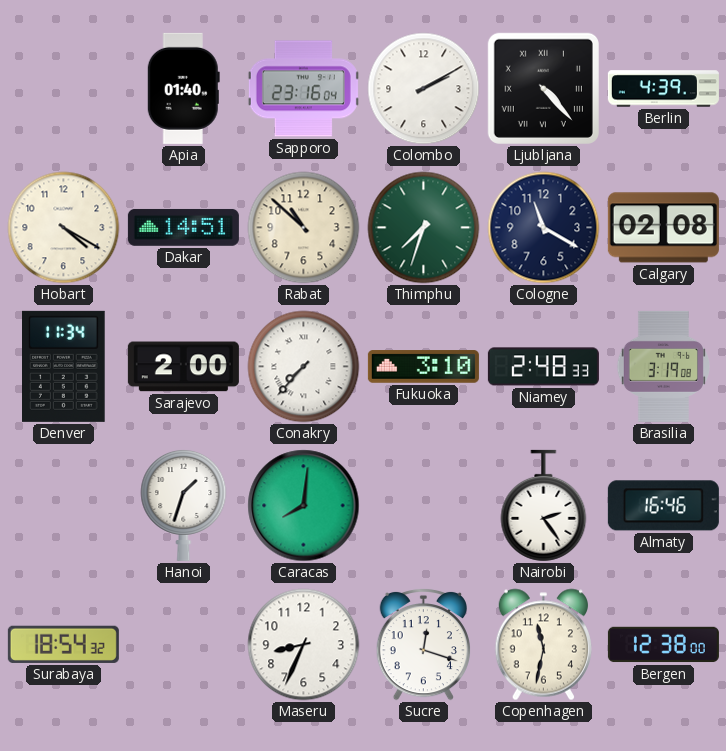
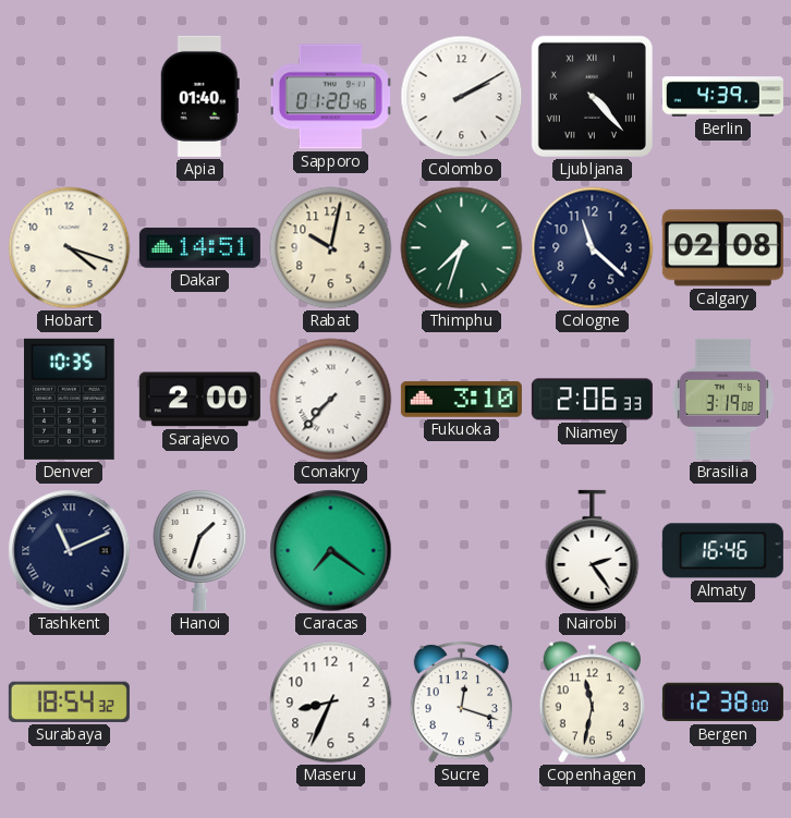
Sapporo: 23:16 -> 01:20 (330, 97)
Hobart: 4:20 -> 4:18 (70, 248)
Rabat: 10:52 -> 10:02 (331, 248)
Cologne: 11:20 -> 11:22 (593, 248)
Denver: 11:34 -> 10:35 (70, 399)
Niamey: 2:48 -> 2:06 (592, 400)
Tashkent: none -> 11:11 (70, 551)
Caracas: 8:01 -> 7:21 (331, 551)
